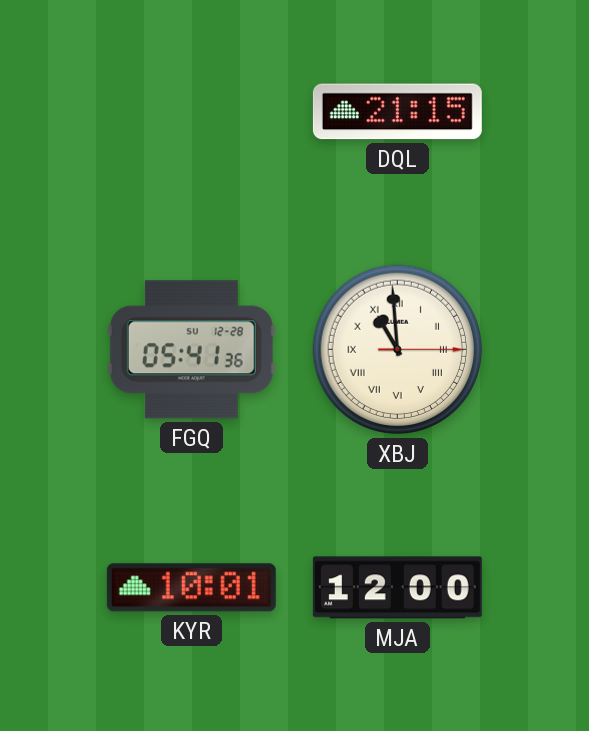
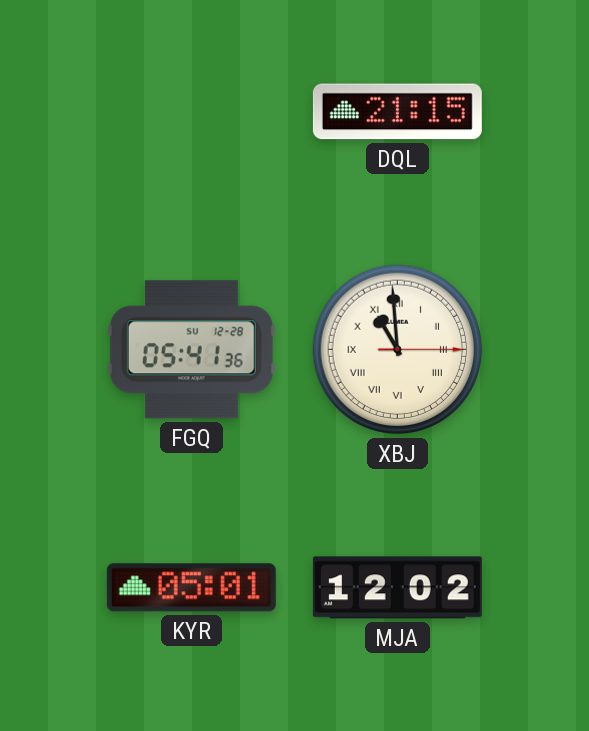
KYR: 10:01 -> 05:01 (191, 588)
MJA: 12:00 -> 12:02 (397, 588)
